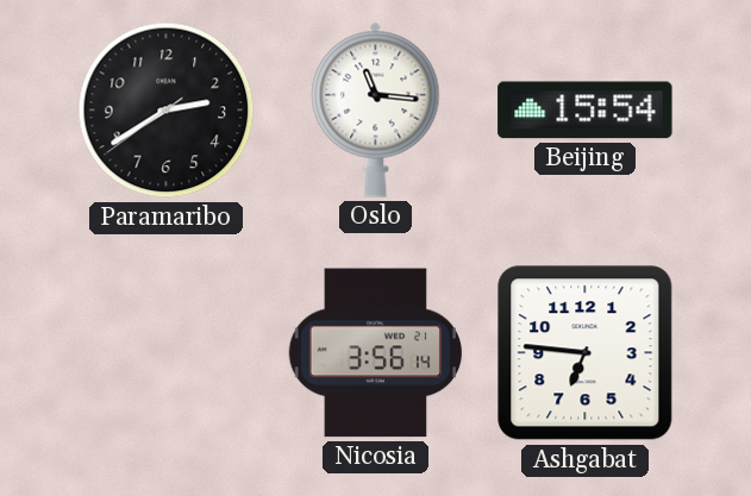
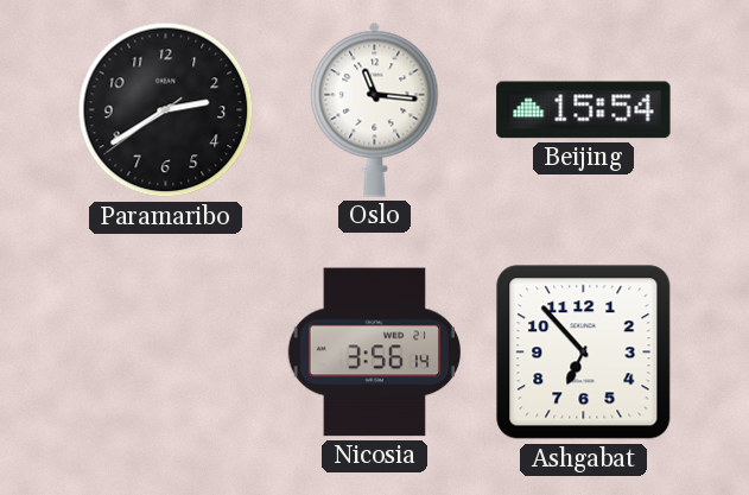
Ashgabat: 6:46 -> 6:53 (584, 353)
